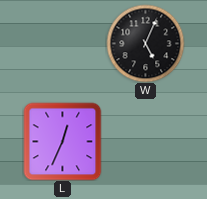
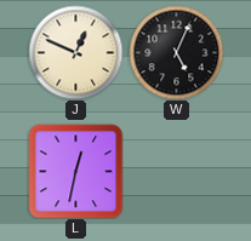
J: none -> 12:49 (75, 52)
L: 12:34 -> 12:32 (75, 171)
